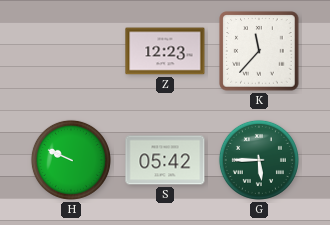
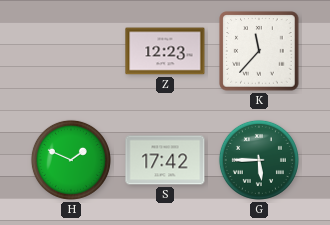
H: 9:49 -> 1:49 (71, 160)
S: 05:42 -> 17:42 (165, 160)
